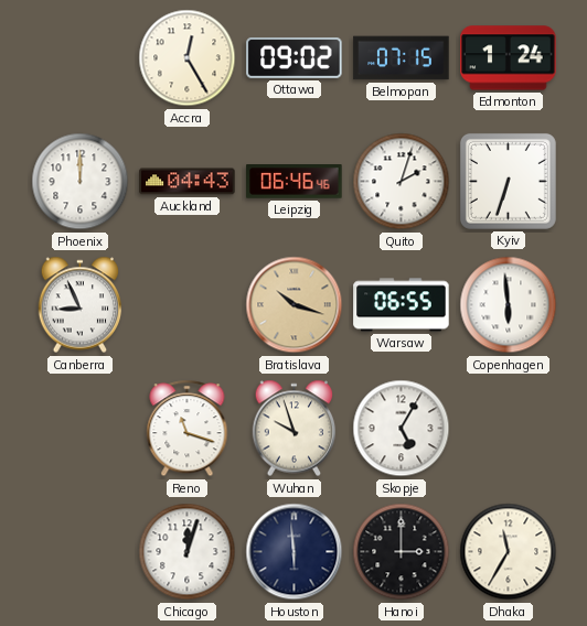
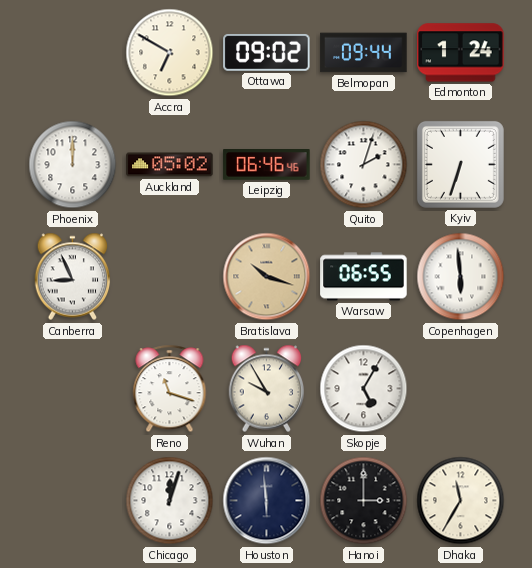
Accra: 12:25 -> 6:50 (170, 53)
Belmopan: 07:15 -> 09:44 (364, 53)
Auckland: 04:43 -> 05:02 (170, 165)
Wuhan: 9:57 -> 9:55 (267, 389)
